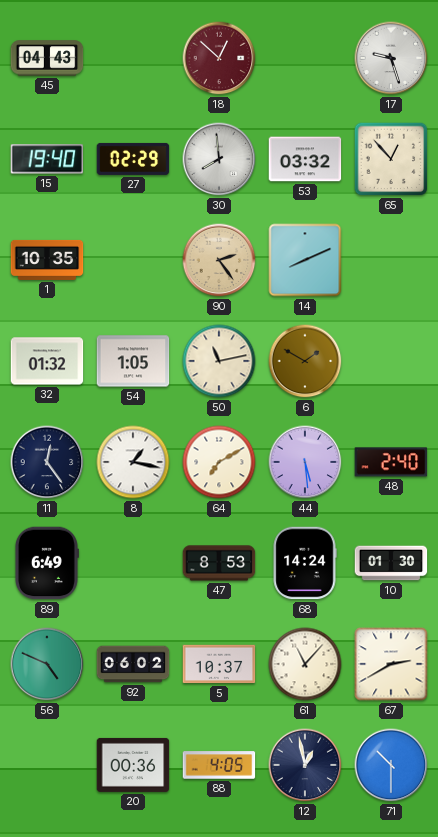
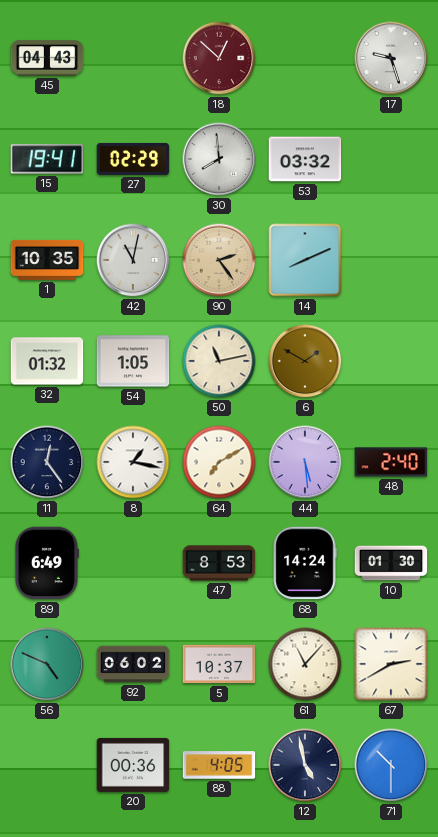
15: 19:40 -> 19:41 (47, 159)
65: 12:53 -> none (391, 159)
42: none -> 11:02 (133, 260)
12: 12:58 -> 4:58 (305, 765)
